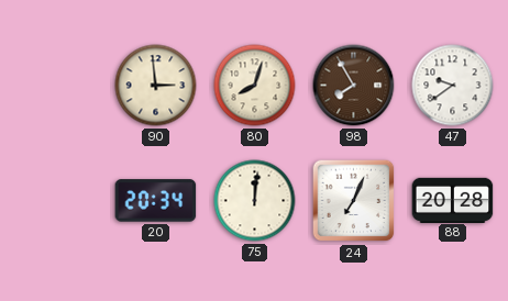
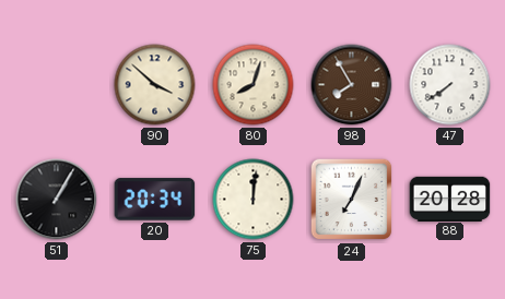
90: 2:59 -> 3:52 (155, 85)
47: 9:39 -> 7:39 (450, 85)
51: none -> 1:05 (57, 200)
